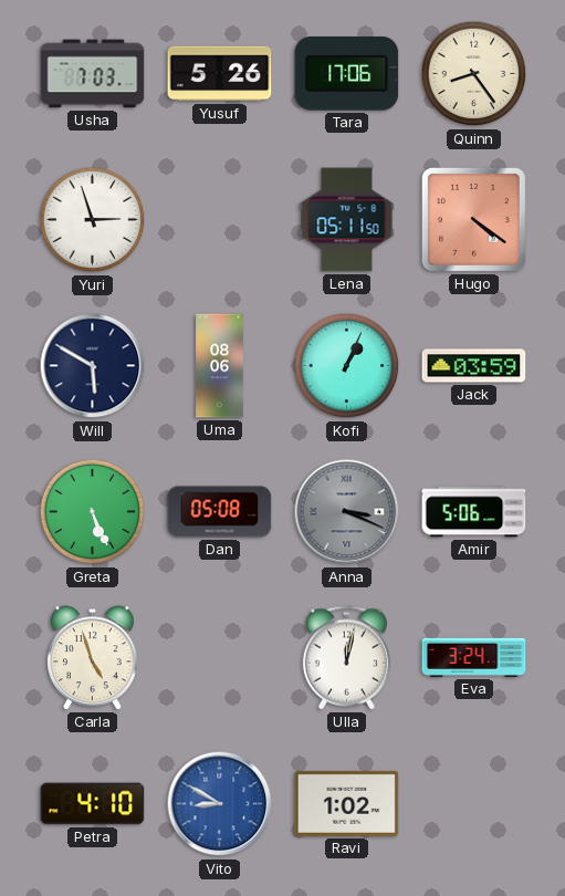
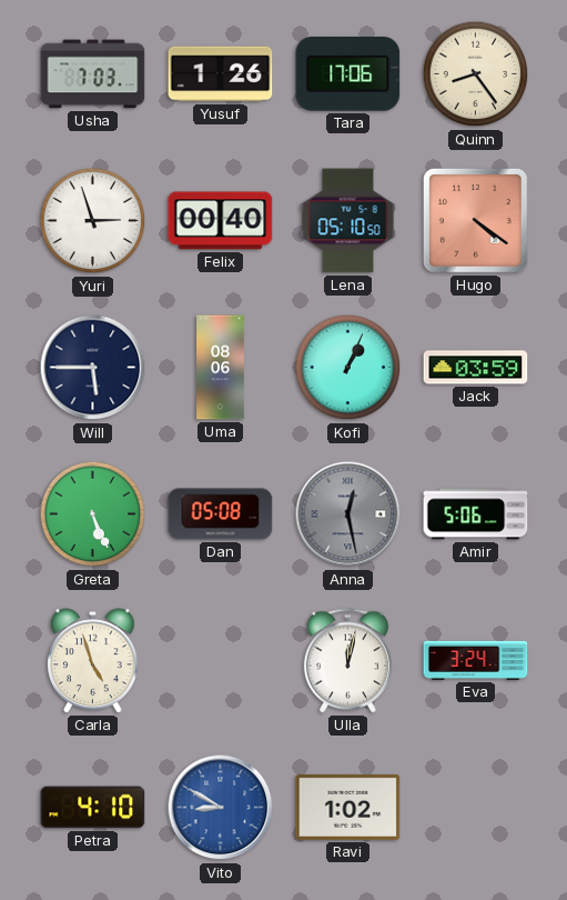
Yusuf: 5:26 -> 1:26 (221, 74)
Felix: none -> 00:40 (221, 221)
Lena: 05:11 -> 05:10 (348, 221)
Will: 5:50 -> 5:45 (93, 368)
Anna: 3:19 -> 12:28 (348, 514)
